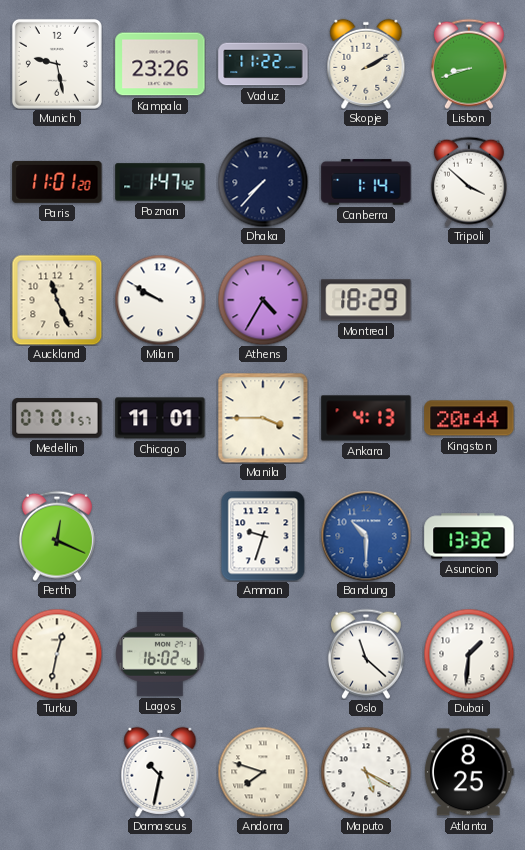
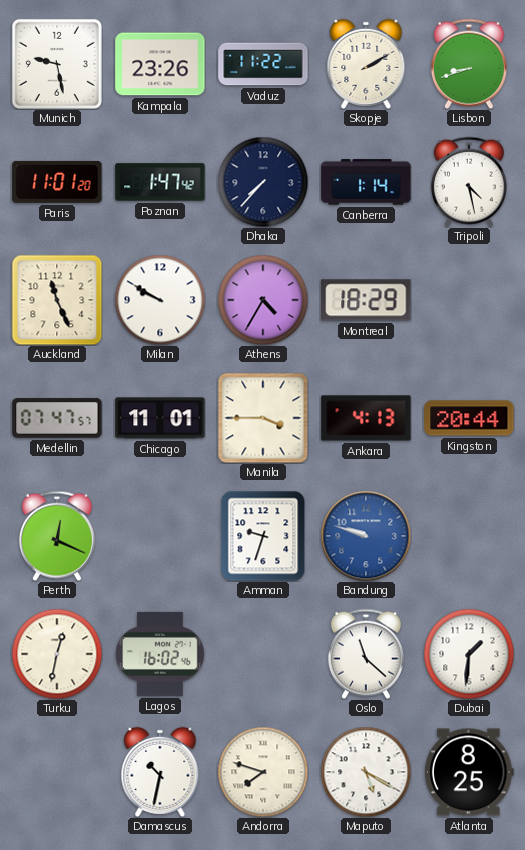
Tripoli: 3:52 -> 4:28 (469, 182)
Medellin: 07:01 -> 07:47 (57, 418)
Bandung: 10:30 -> 9:48 (366, 536)
Asuncion: 13:32 -> none (469, 536)
